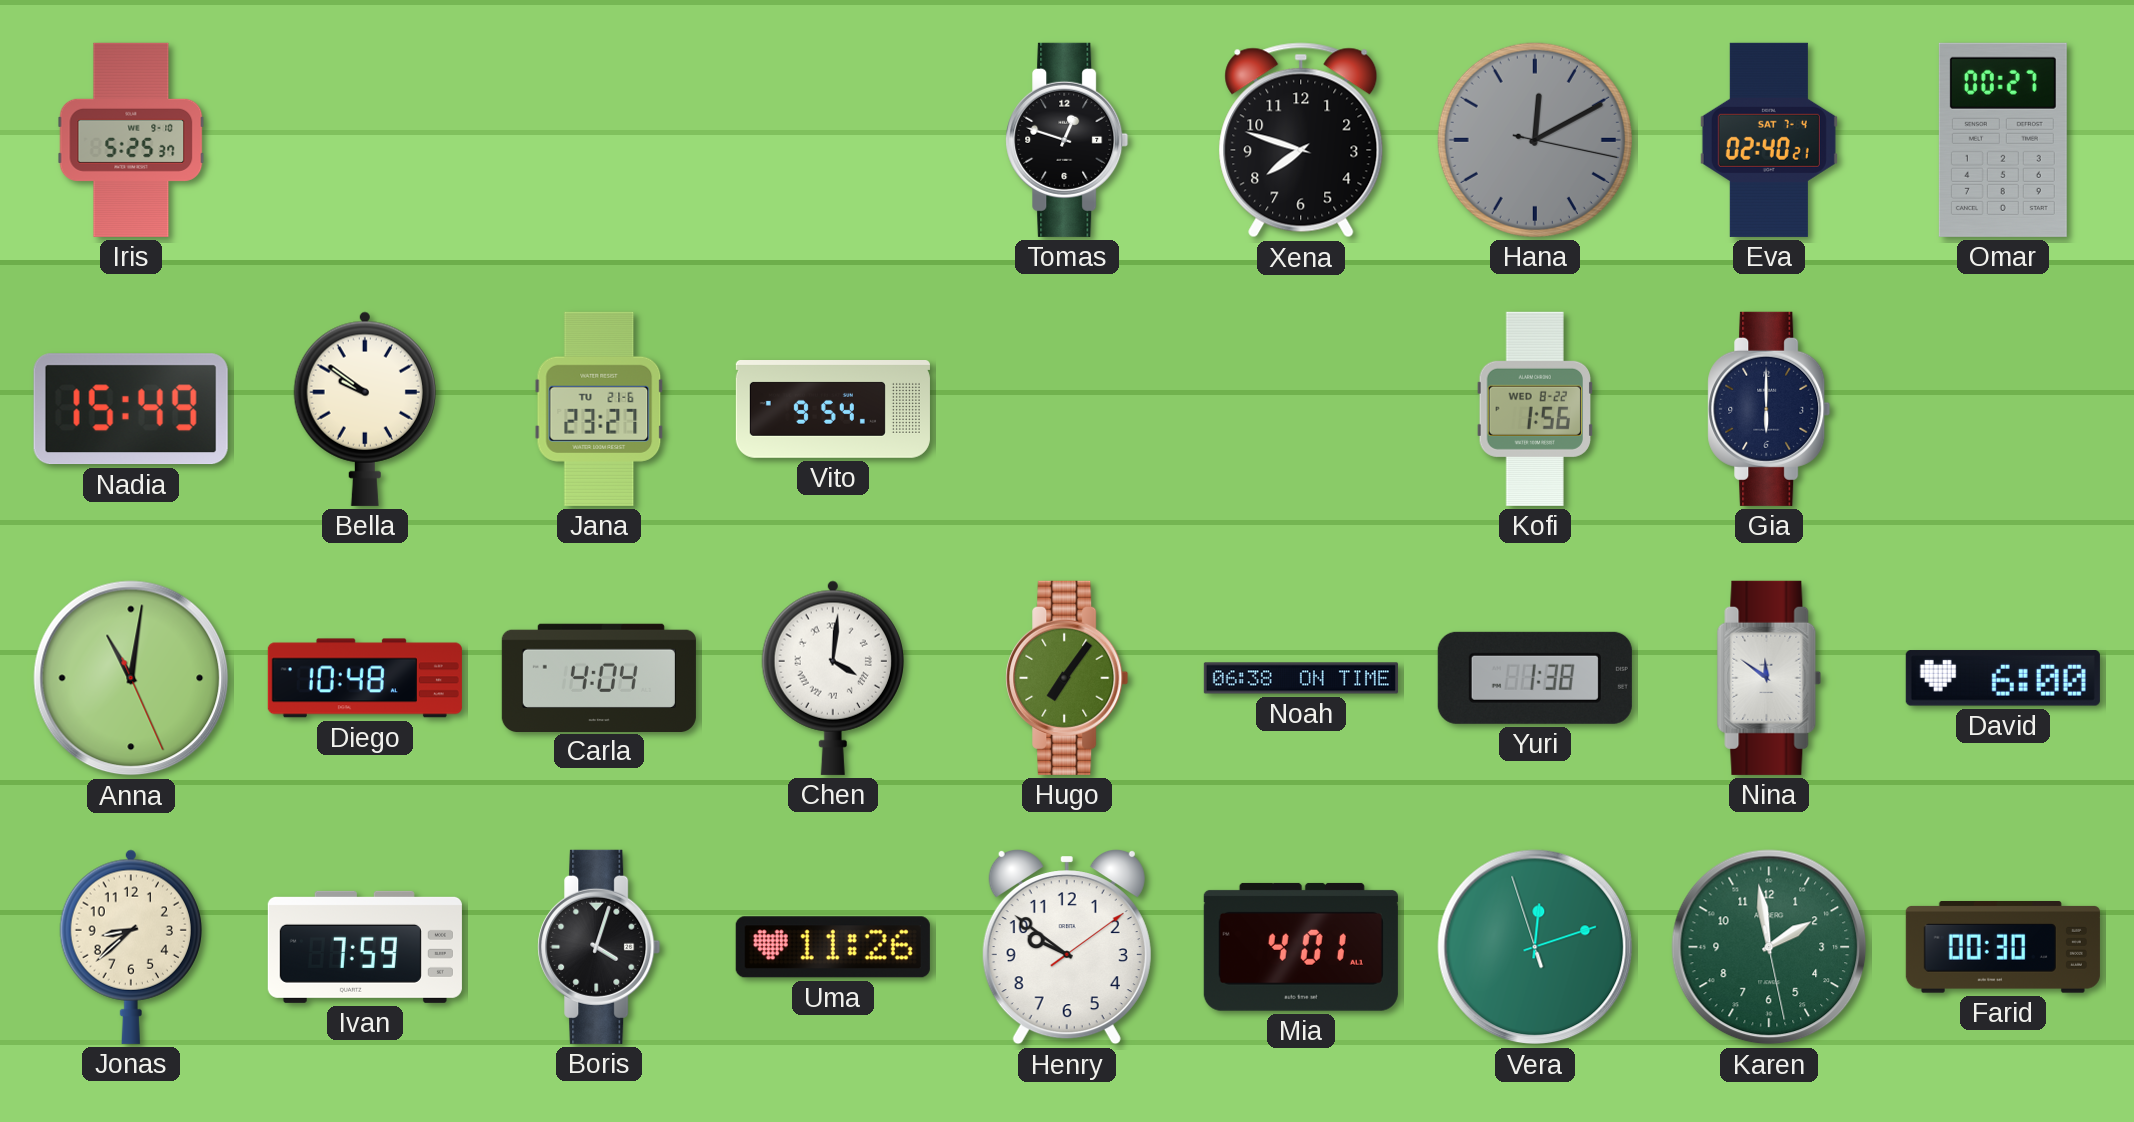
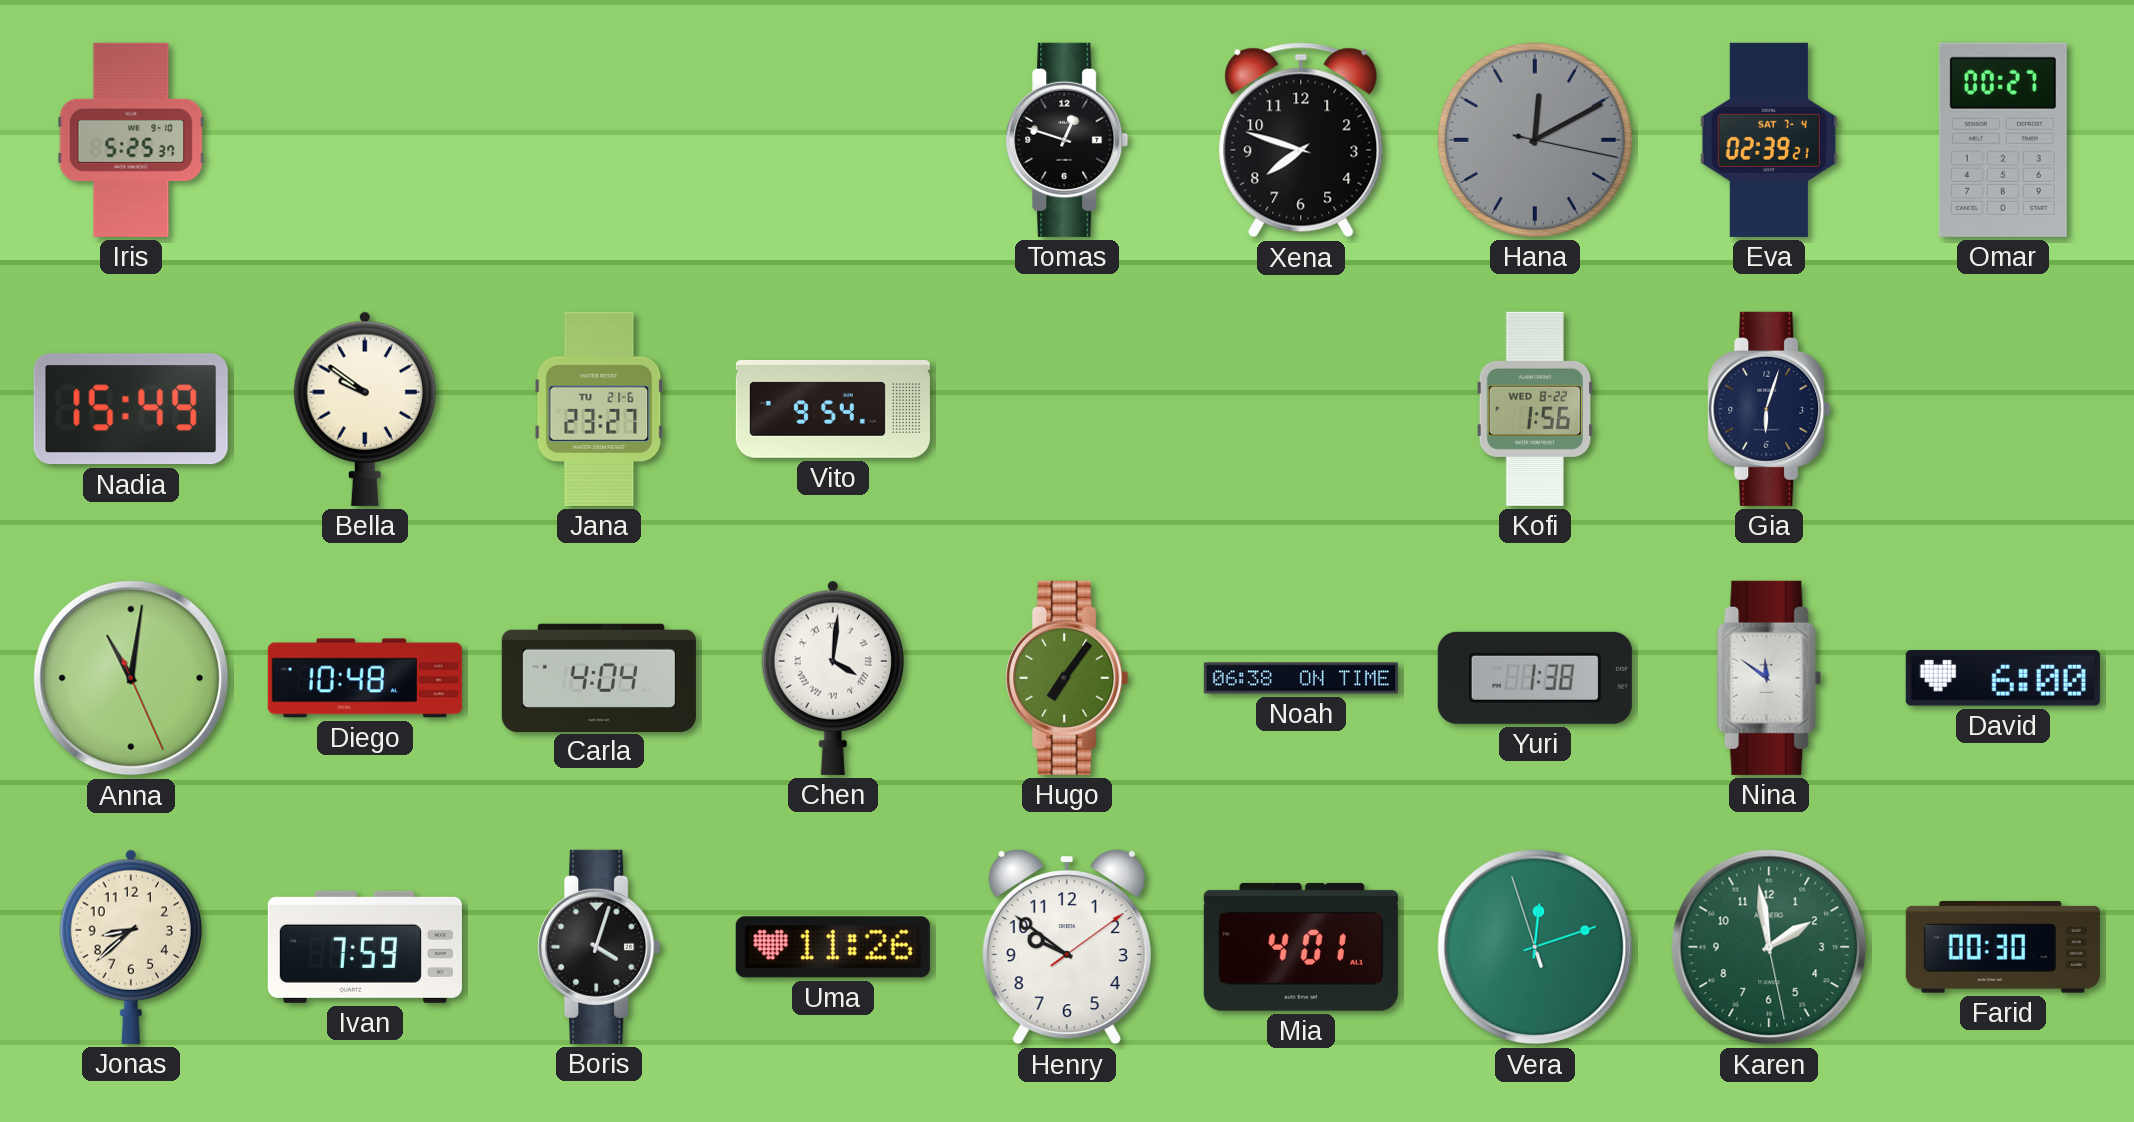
Eva: 02:40 -> 02:39 (1769, 140)
Gia: 6:00 -> 6:03 (1769, 409)
